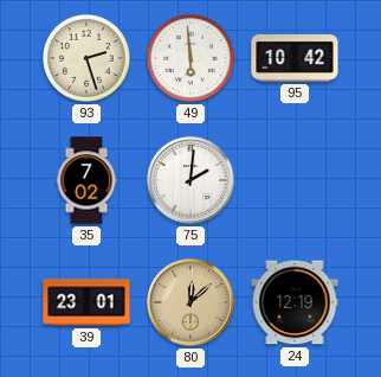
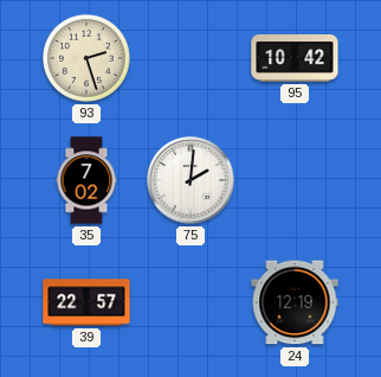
49: 5:59 -> none (190, 58)
39: 23:01 -> 22:57 (86, 302)
80: 12:08 -> none (190, 302)
